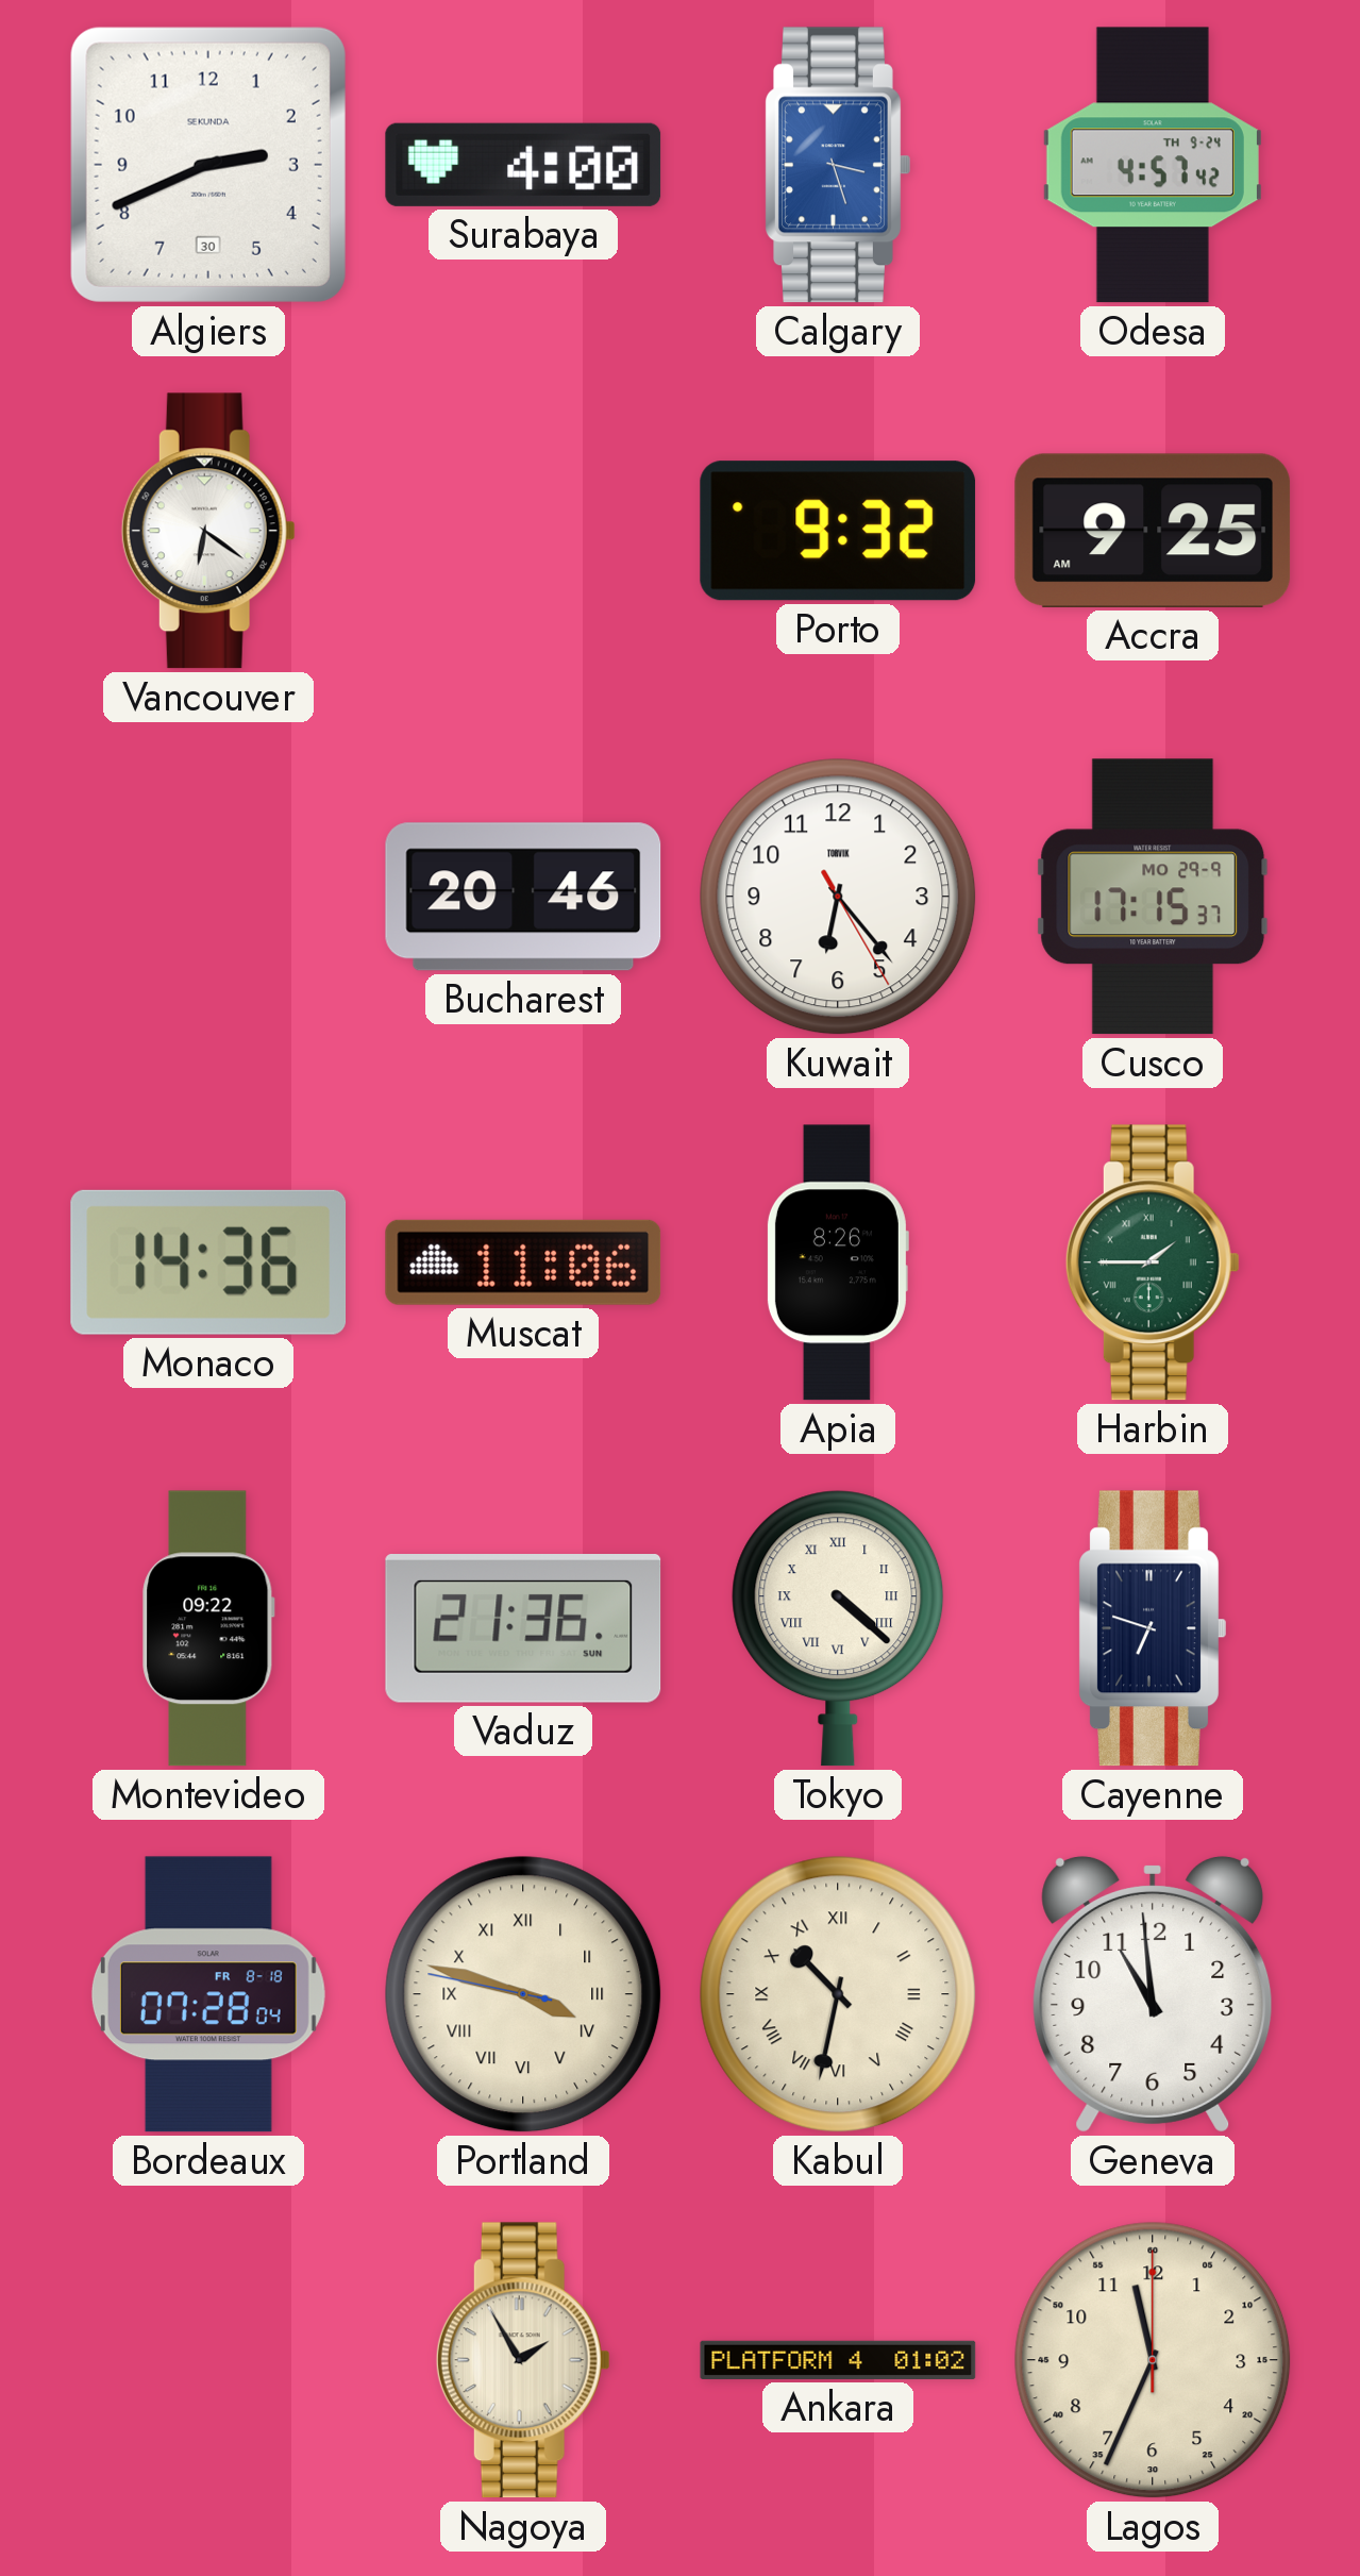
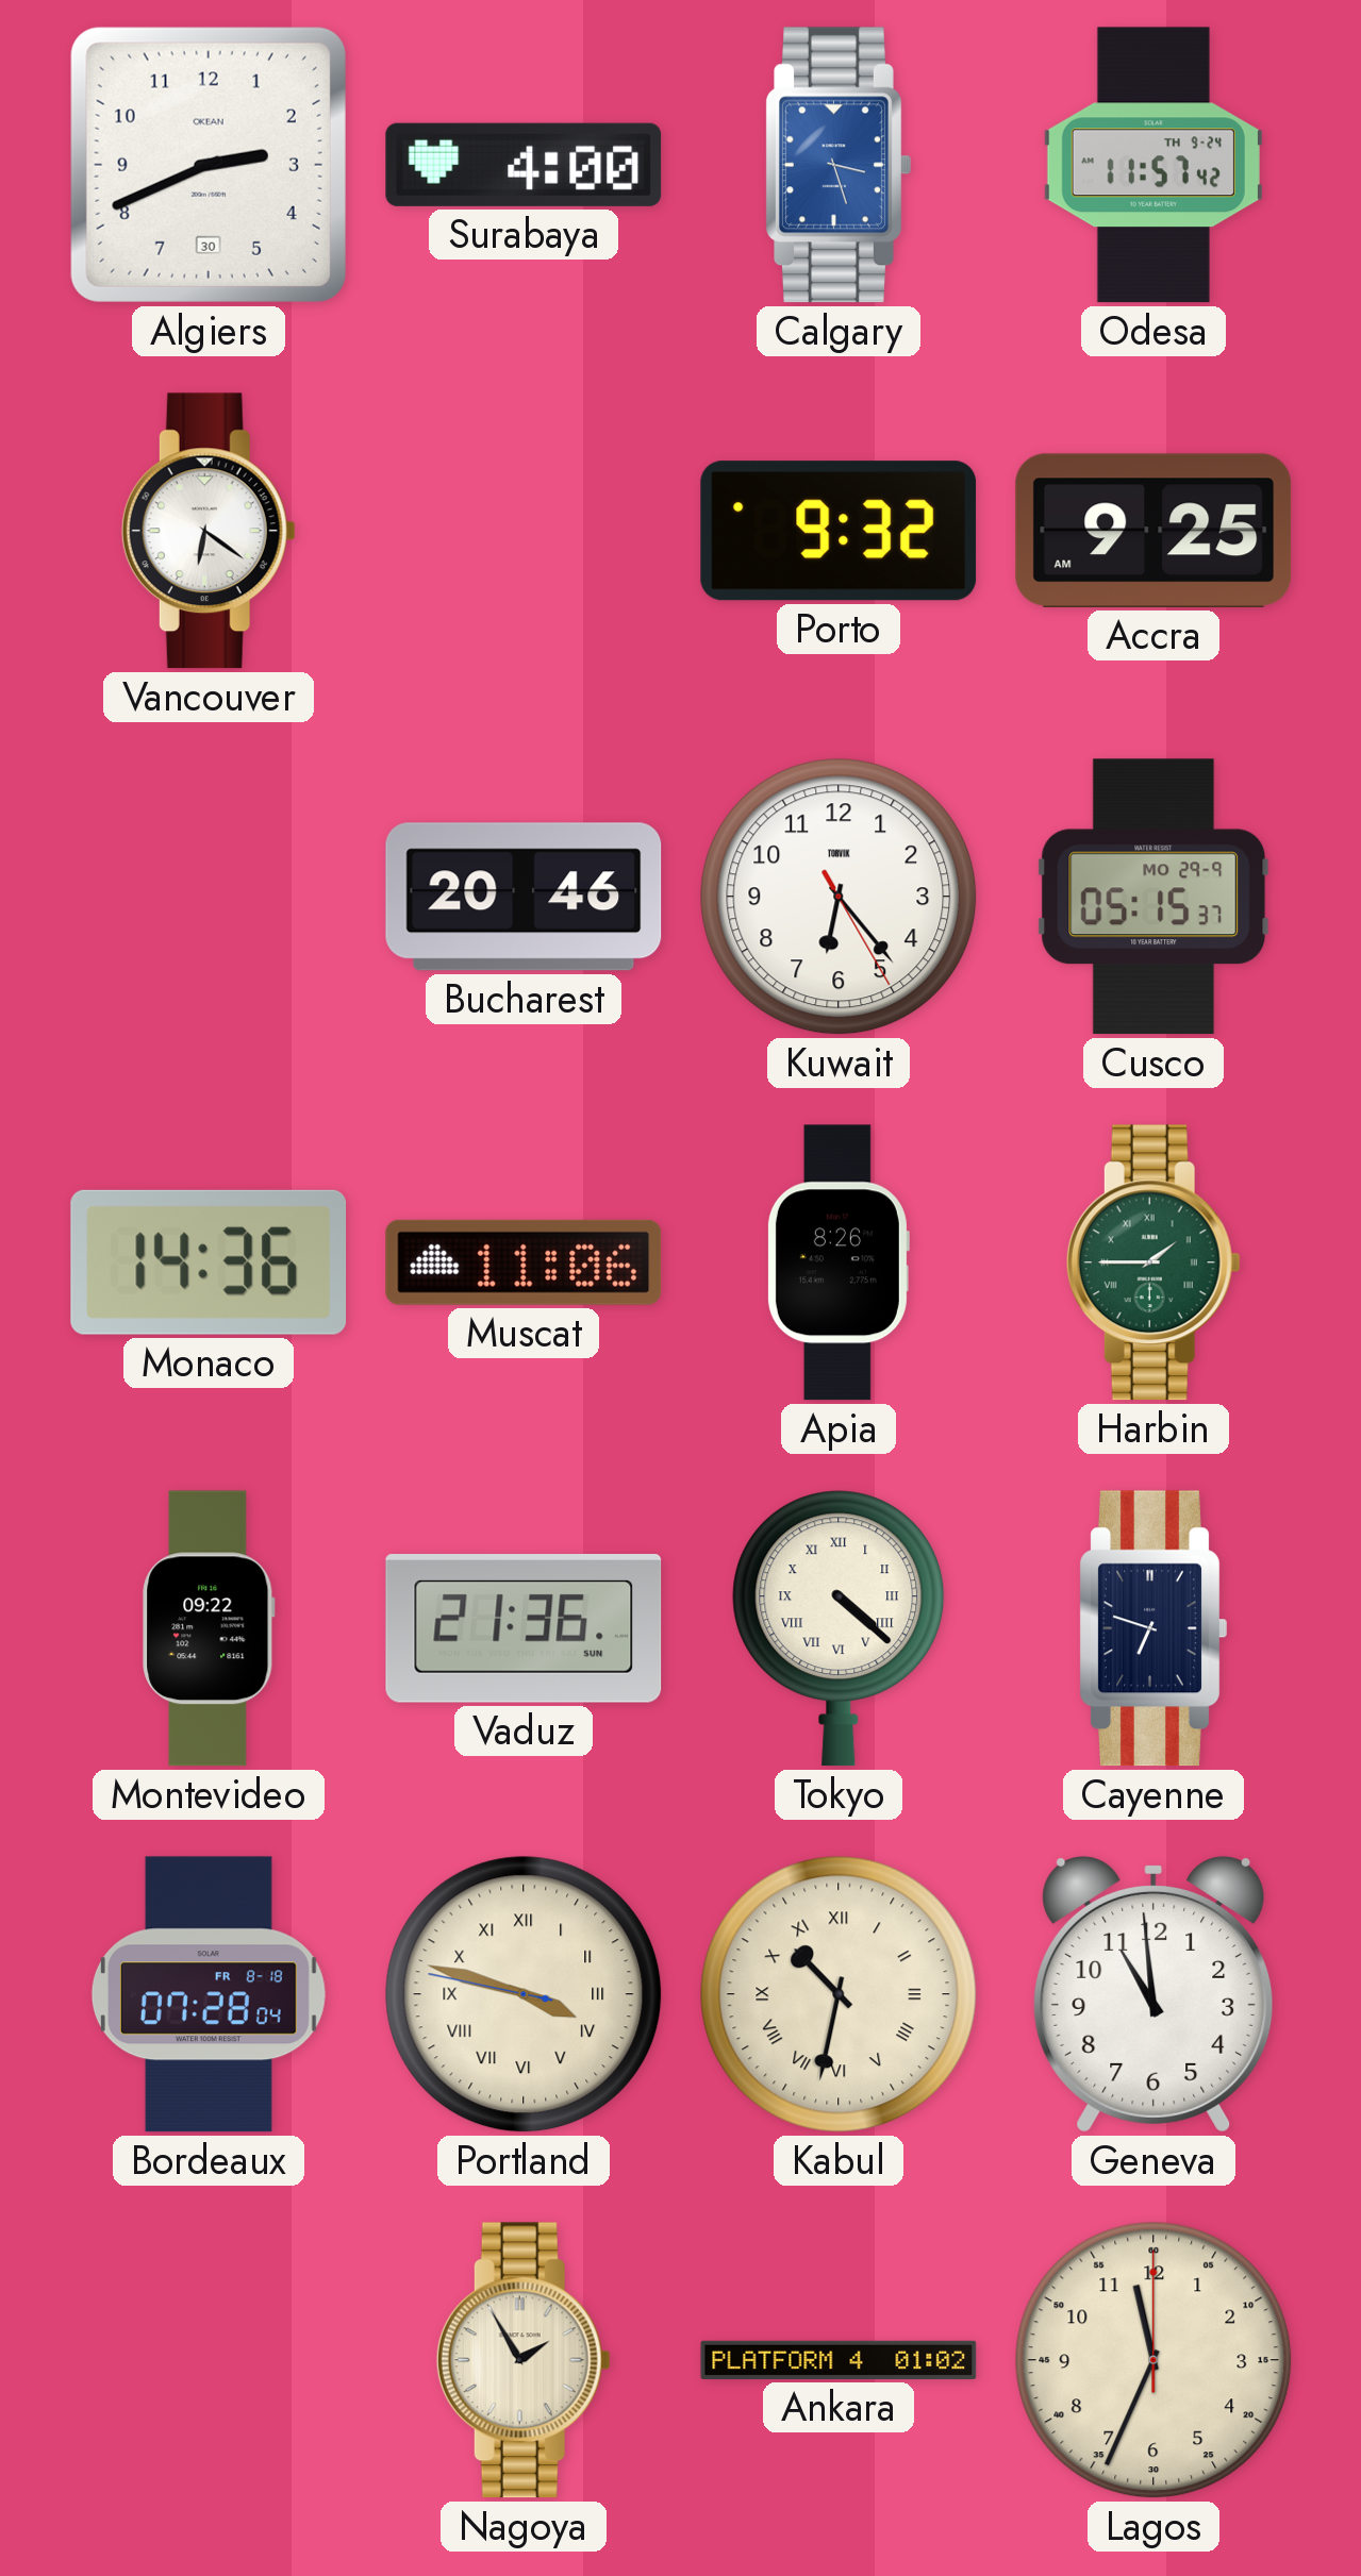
Algiers brand: SEKUNDA -> OKEAN (209, 165)
Odesa: 4:57 -> 11:57 (1153, 165)
Cusco: 17:15 -> 05:15 (1153, 897)
